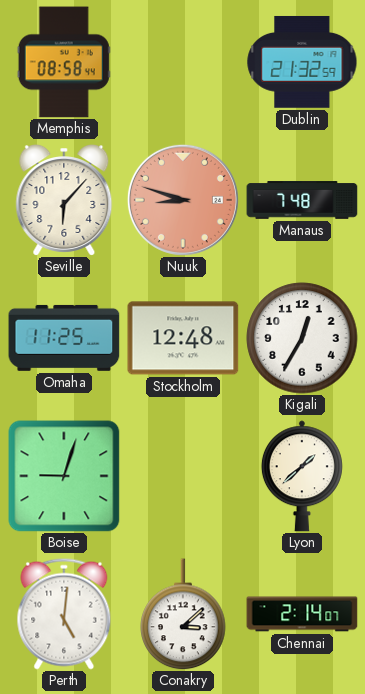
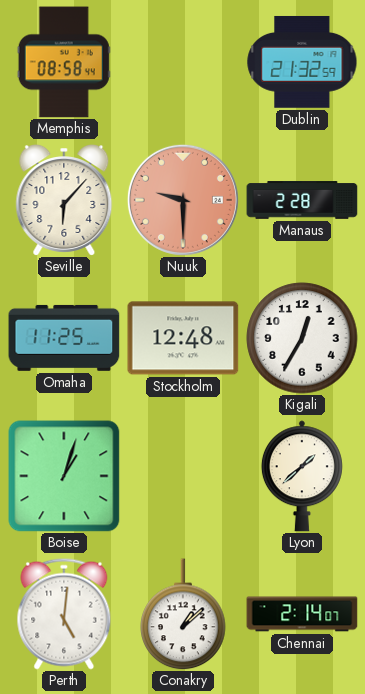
Nuuk: 8:48 -> 9:30 (183, 200)
Manaus: 7:48 -> 2:28 (302, 200)
Boise: 9:03 -> 1:03 (64, 476)
Conakry: 3:08 -> 1:08 (183, 614)
